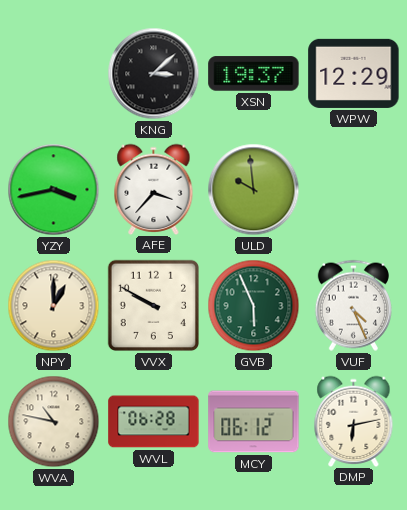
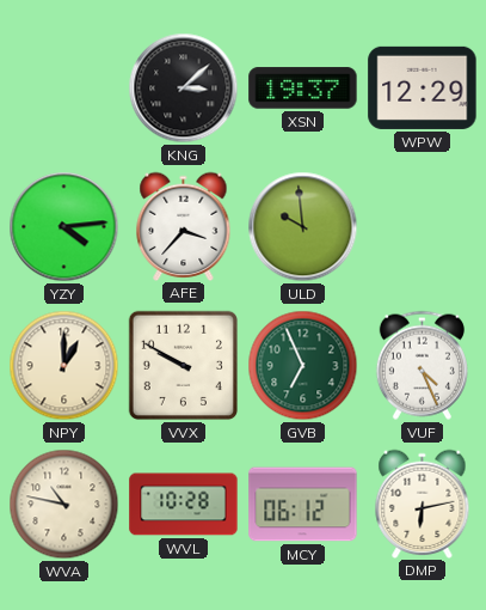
YZY: 3:43 -> 4:14 (64, 227)
GVB: 5:56 -> 6:56 (303, 366)
WVL: 06:28 -> 10:28 (184, 505)
